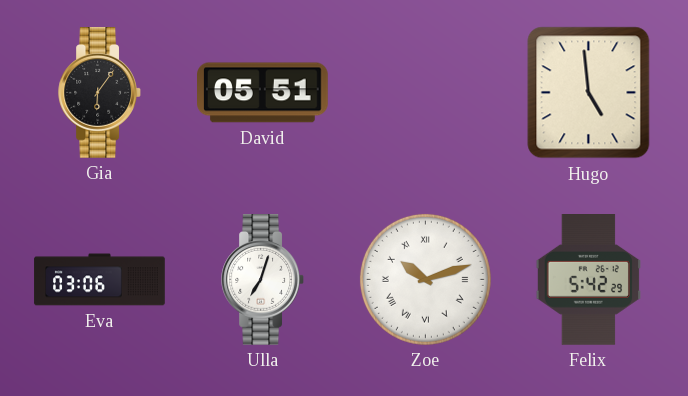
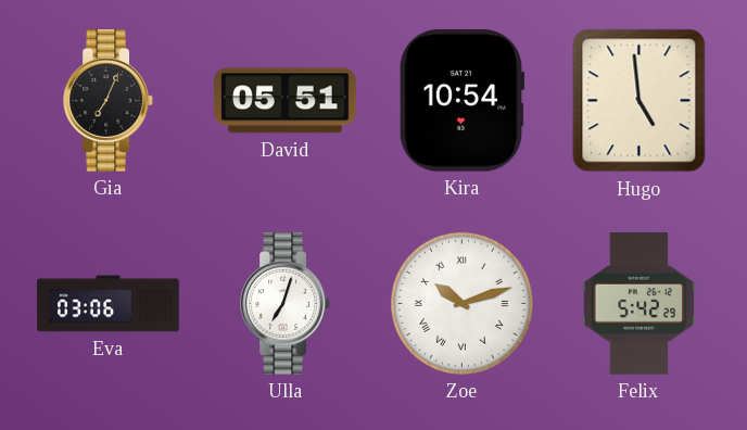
Gia: 6:06 -> 7:04 (107, 101)
Kira: none -> 10:54 (461, 100)
